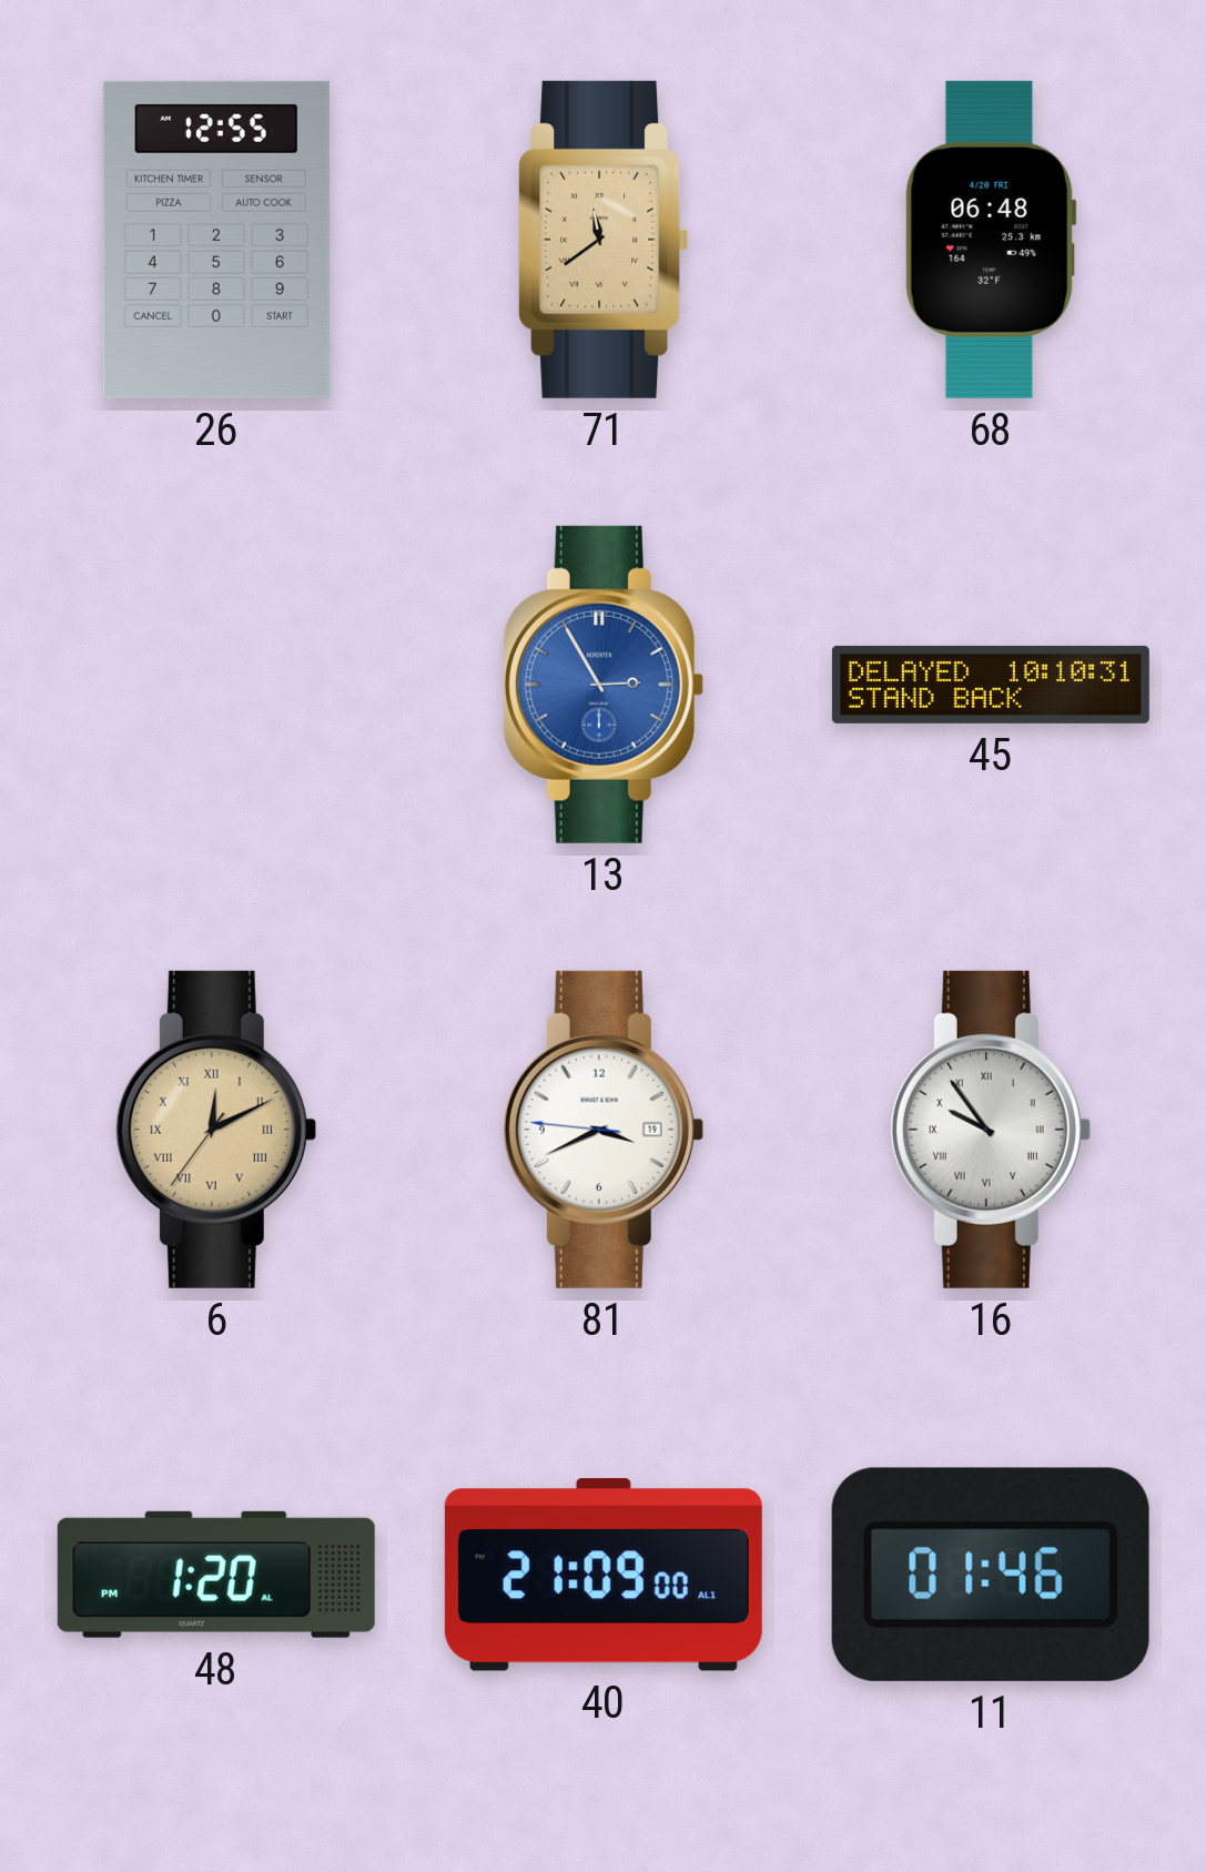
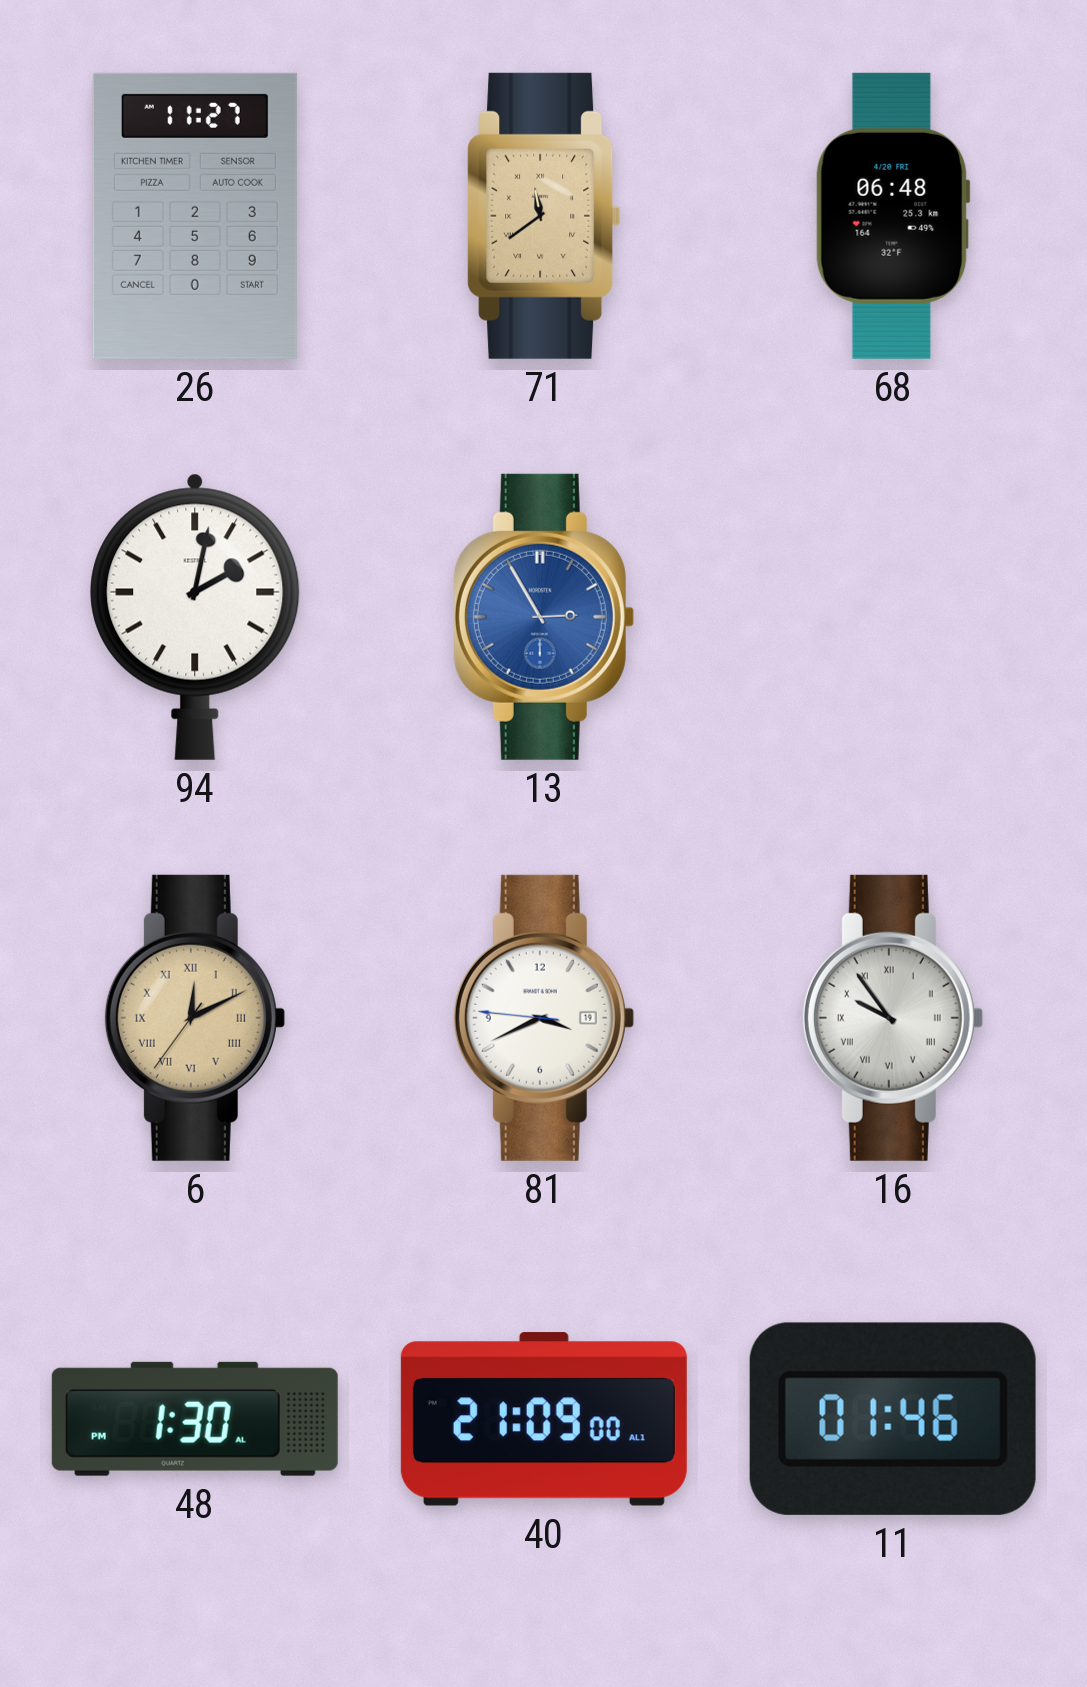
26: 12:55 -> 11:27 (195, 216)
94: none -> 2:02 (195, 617)
45: 10:10 -> none (991, 685)
48: 1:20 -> 1:30 (195, 1419)
